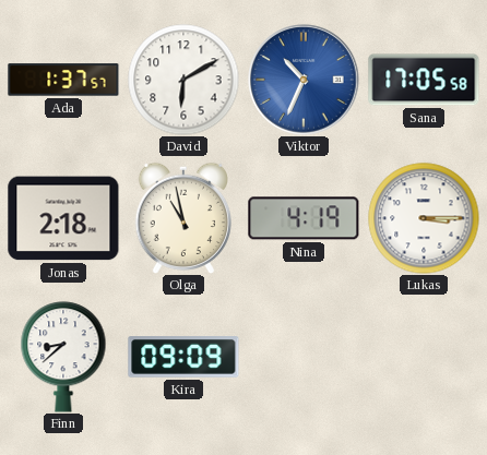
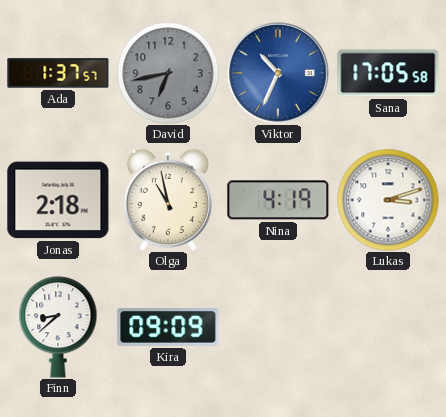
David: 6:10 -> 6:43 (168, 73)
David dial: white -> grey (168, 73)
Lukas: 3:15 -> 3:12 (388, 200)
